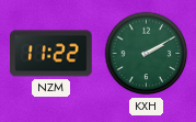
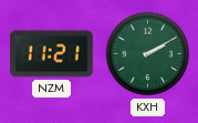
NZM: 11:22 -> 11:21 (52, 54)
